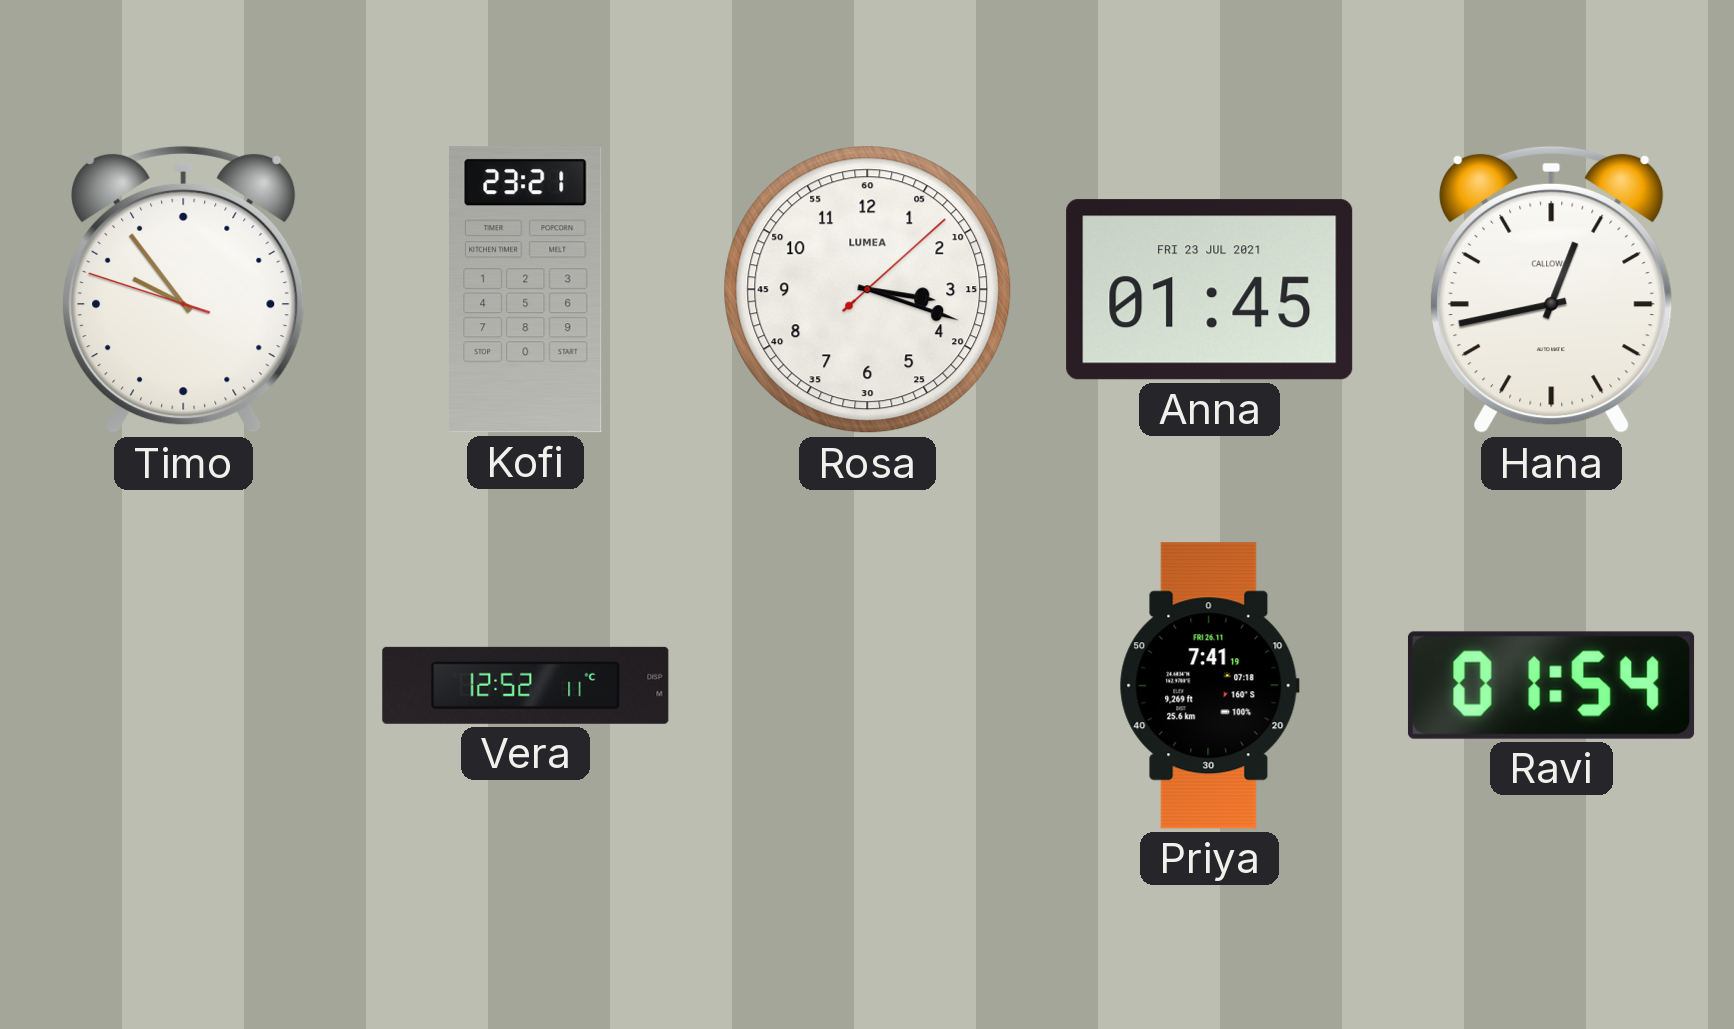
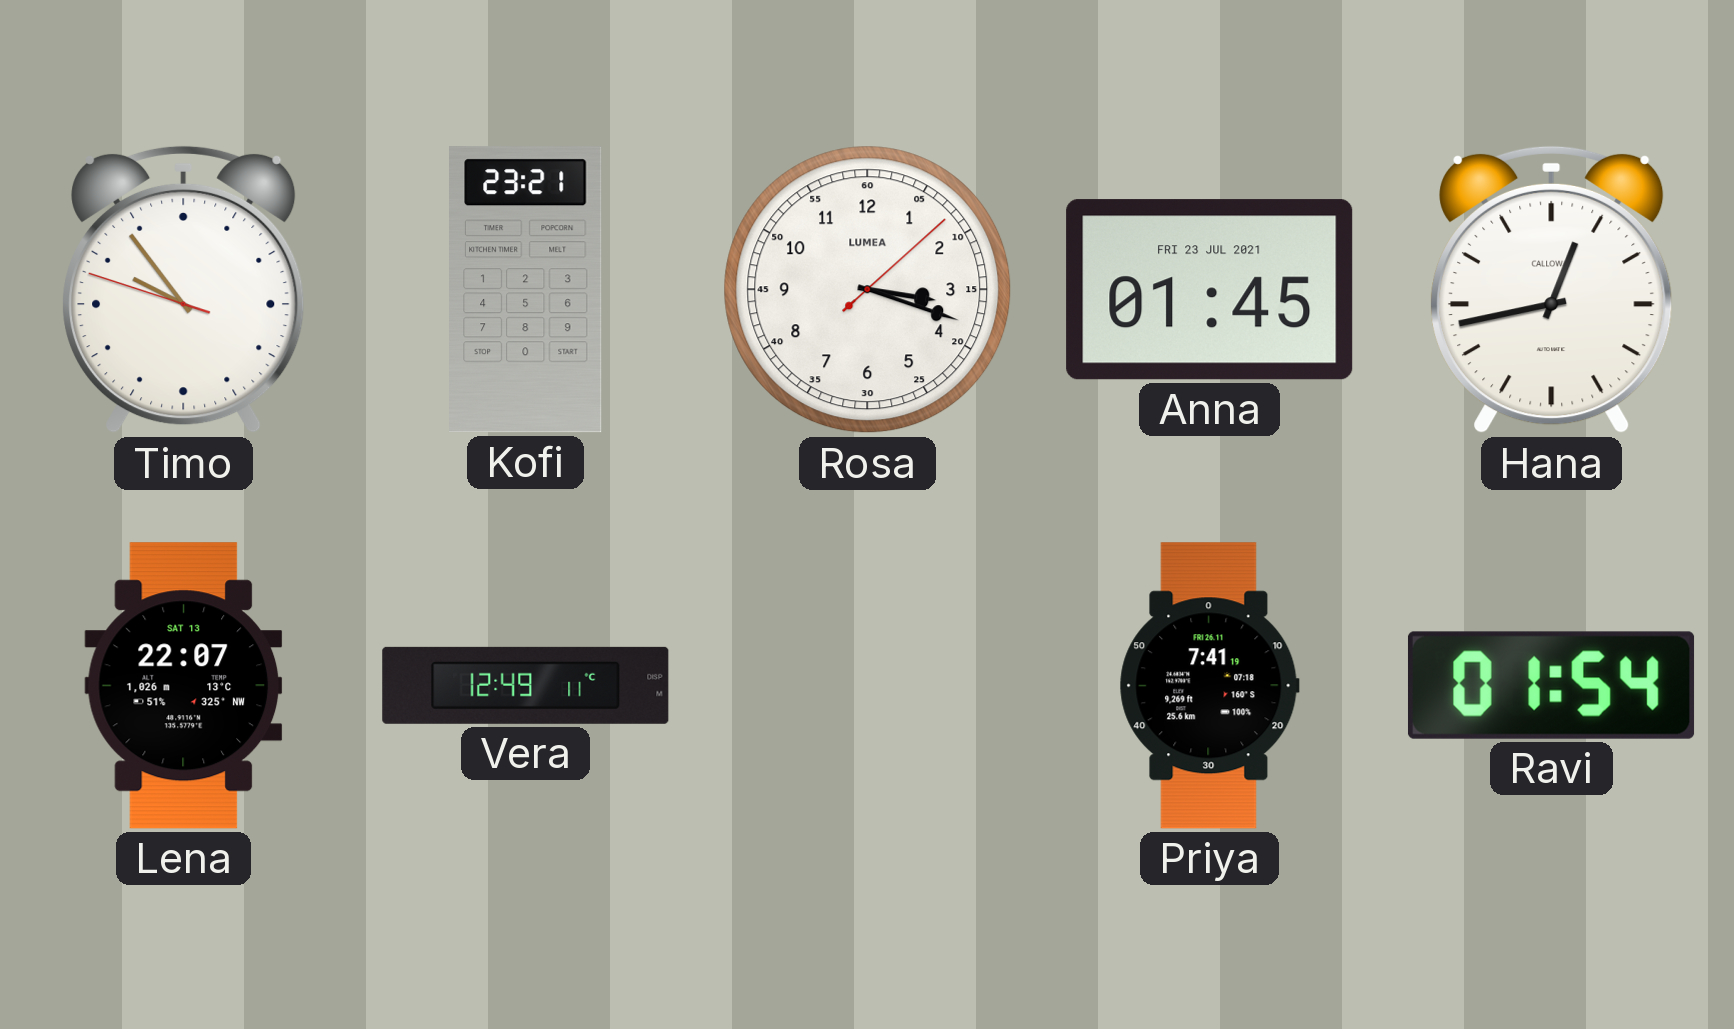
Lena: none -> 22:07 (184, 686)
Vera: 12:52 -> 12:49 (526, 685)
